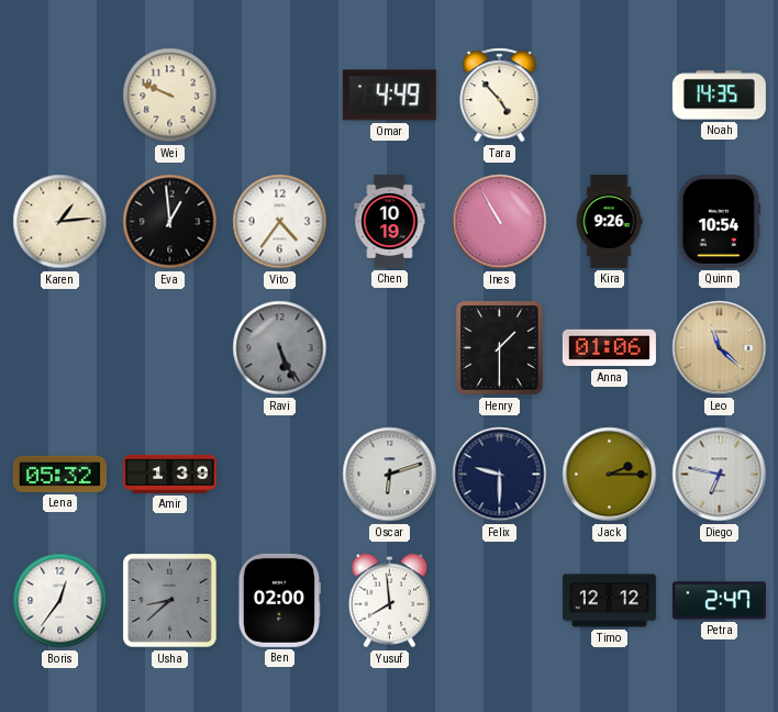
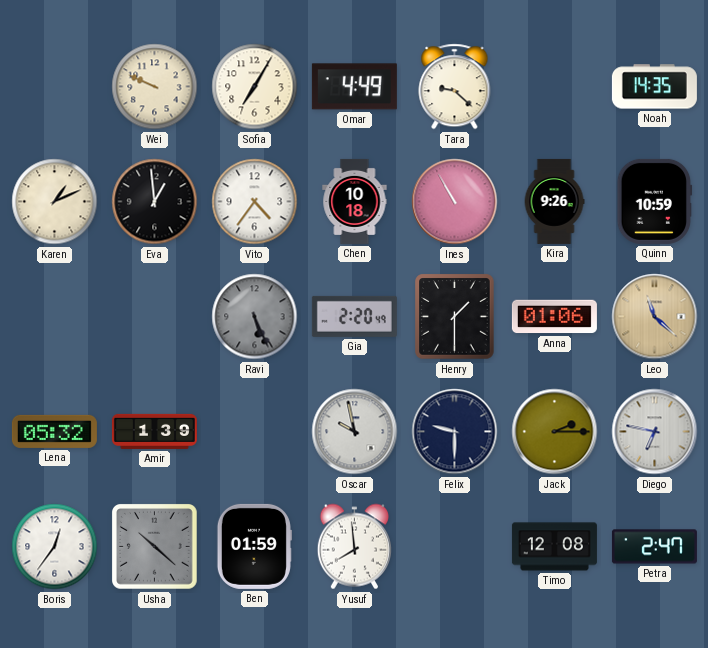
Sofia: none -> 7:05 (255, 87)
Tara: 4:53 -> 9:22 (455, 87)
Karen: 1:14 -> 1:11 (55, 202)
Chen: 10:19 -> 10:18 (355, 201)
Quinn: 10:54 -> 10:59 (655, 201)
Gia: none -> 2:20 (354, 316)
Oscar: 6:12 -> 9:58 (355, 432)
Usha: 8:38 -> 10:22 (155, 547)
Ben: 02:00 -> 01:59 (254, 546)
Timo: 12:12 -> 12:08 (554, 547)
